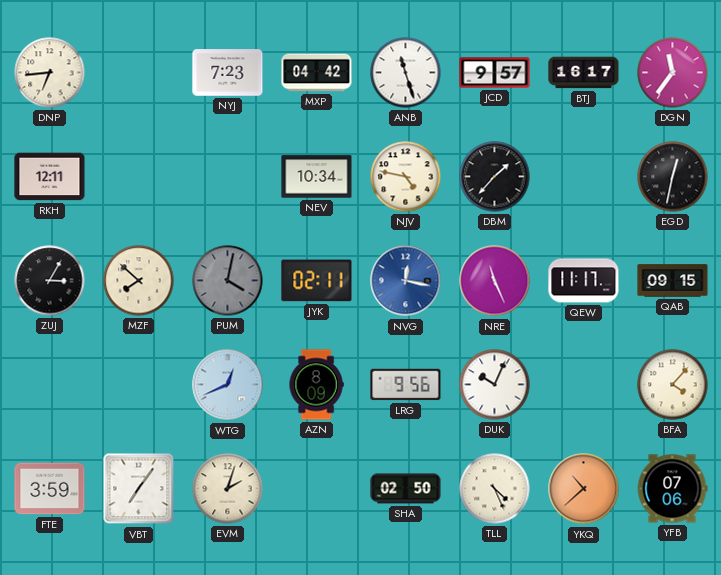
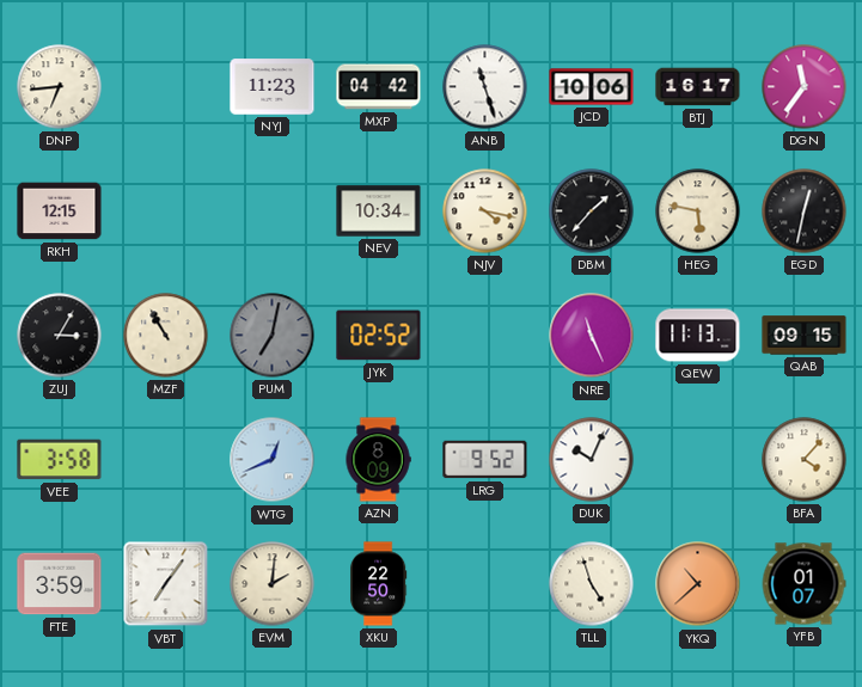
NYJ: 7:23 -> 11:23 (273, 87)
JCD: 9:57 -> 10:06 (592, 87)
RKH: 12:11 -> 12:15 (60, 211)
NJV: 4:47 -> 4:17 (485, 211)
HEG: none -> 5:47 (698, 211)
MZF: 7:52 -> 10:55 (166, 336)
PUM: 4:02 -> 7:02 (273, 336)
JYK: 02:11 -> 02:52 (379, 336)
NVG: 12:17 -> none (406, 281)
QEW: 11:17 -> 11:13 (698, 336)
VEE: none -> 3:58 (60, 460)
LRG: 9:56 -> 9:52 (485, 460)
EVM: 2:03 -> 2:01 (273, 584)
XKU: none -> 22:50 (379, 584)
SHA: 02:50 -> none (406, 489)
TLL: 4:26 -> 4:57 (592, 584)
YFB: 07:06 -> 01:07 (803, 584)
